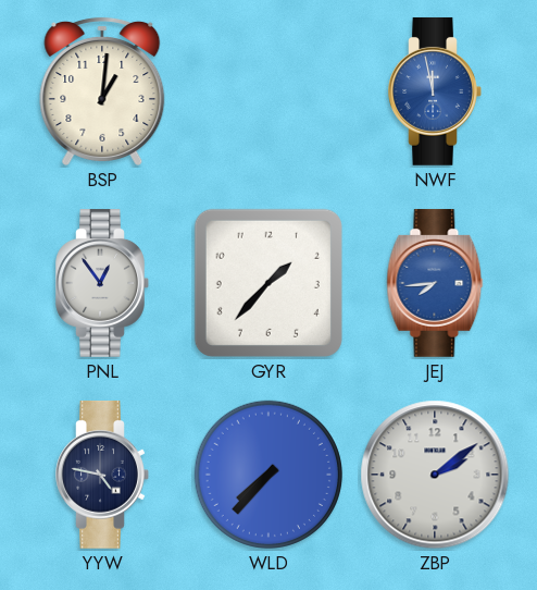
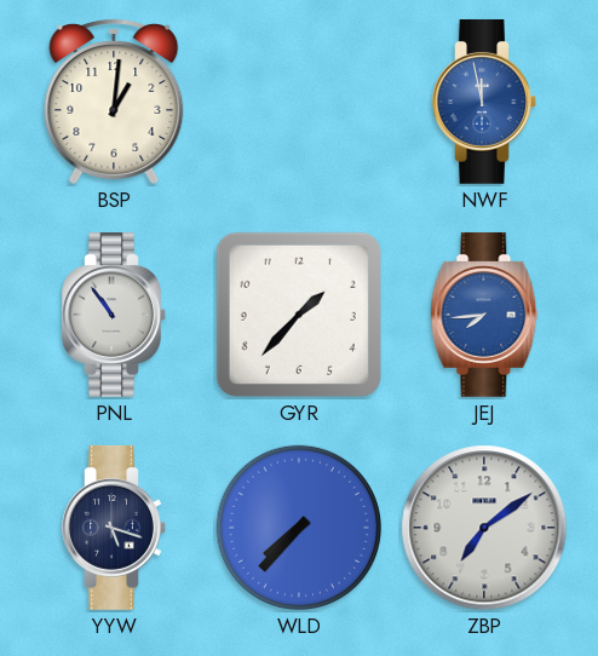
PNL: 12:54 -> 10:54 (114, 315)
YYW: 4:47 -> 5:18 (114, 528)
ZBP: 2:09 -> 7:09 (484, 528)
